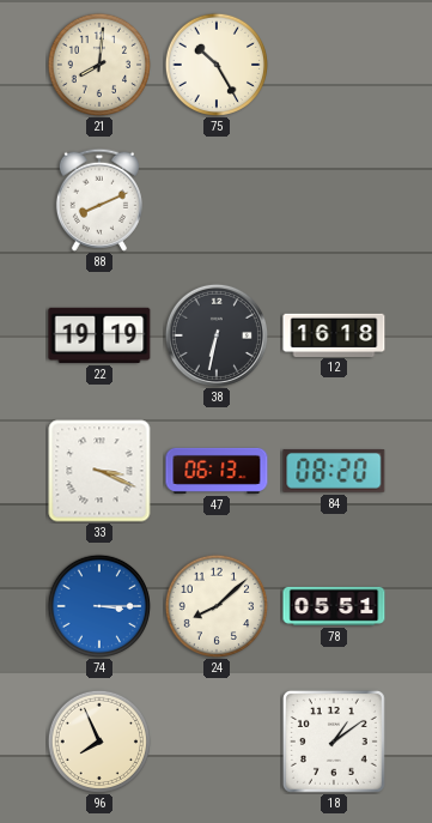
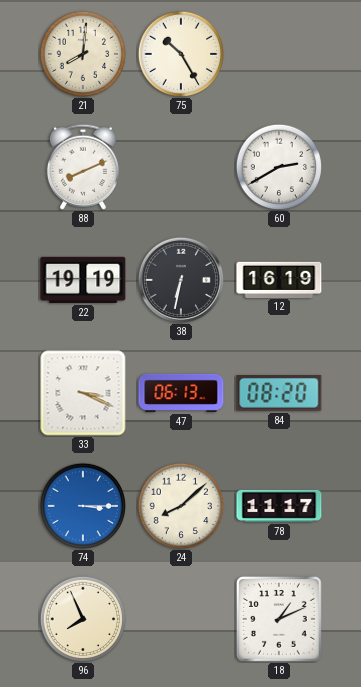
60: none -> 2:40 (278, 166)
12: 16:18 -> 16:19 (279, 279)
78: 05:51 -> 11:17 (279, 506)
18: 1:09 -> 1:11 (279, 619)
